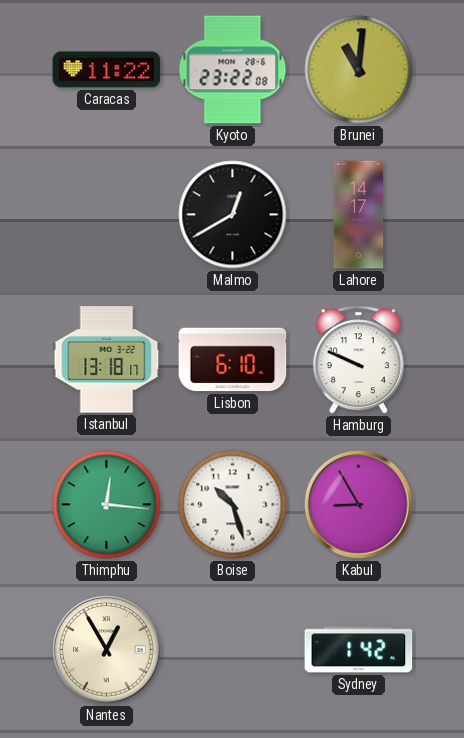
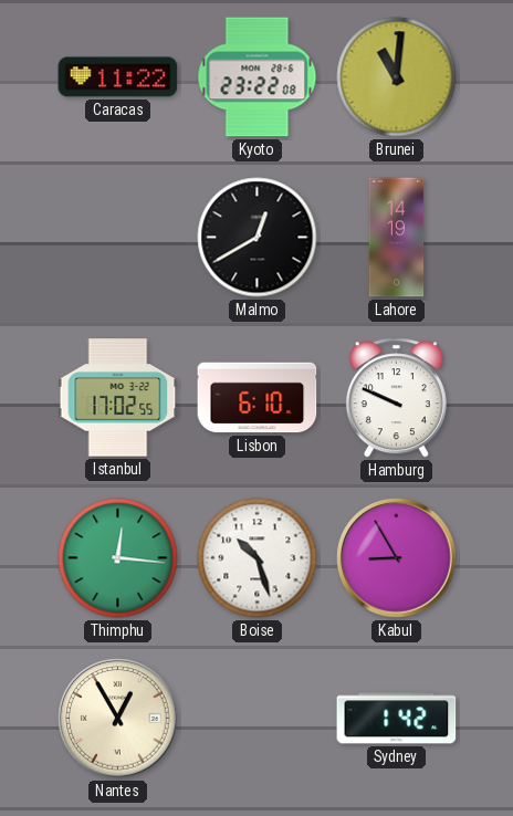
Lahore: 14:17 -> 14:19 (397, 238)
Istanbul: 13:18 -> 17:02 (118, 398)
